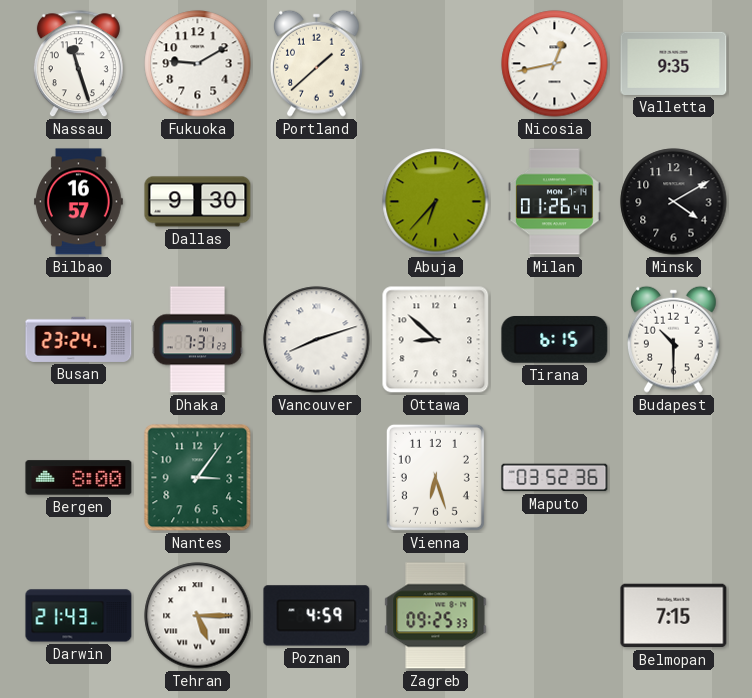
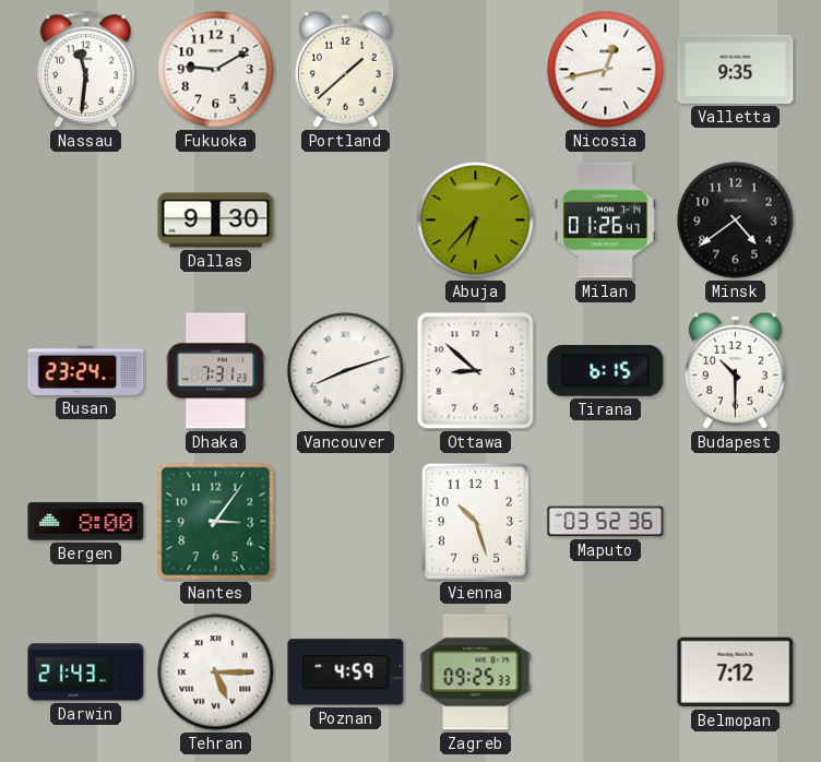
Nassau: 11:27 -> 11:31 (85, 70)
Bilbao: 16:57 -> none (78, 202)
Minsk: 4:10 -> 4:39 (736, 221)
Vienna: 6:27 -> 10:27 (475, 521)
Belmopan: 7:15 -> 7:12 (736, 672)
